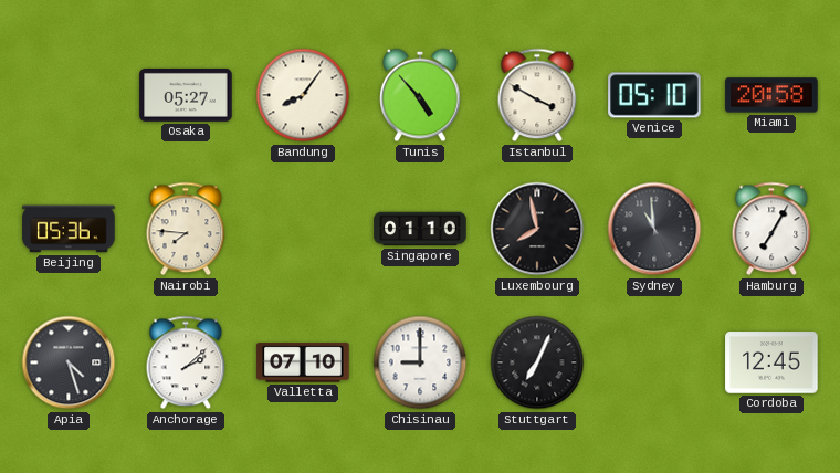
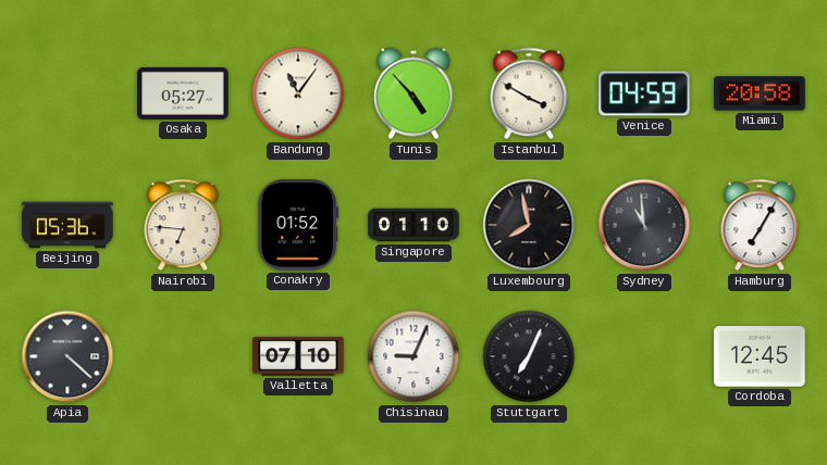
Bandung: 8:06 -> 11:06 (298, 93)
Venice: 05:10 -> 04:59 (644, 93)
Nairobi: 7:46 -> 6:46 (183, 225)
Conakry: none -> 01:52 (298, 225)
Apia: 4:27 -> 4:22 (67, 356)
Anchorage: 2:08 -> none (186, 362)
Chisinau: 9:00 -> 9:04 (414, 356)
